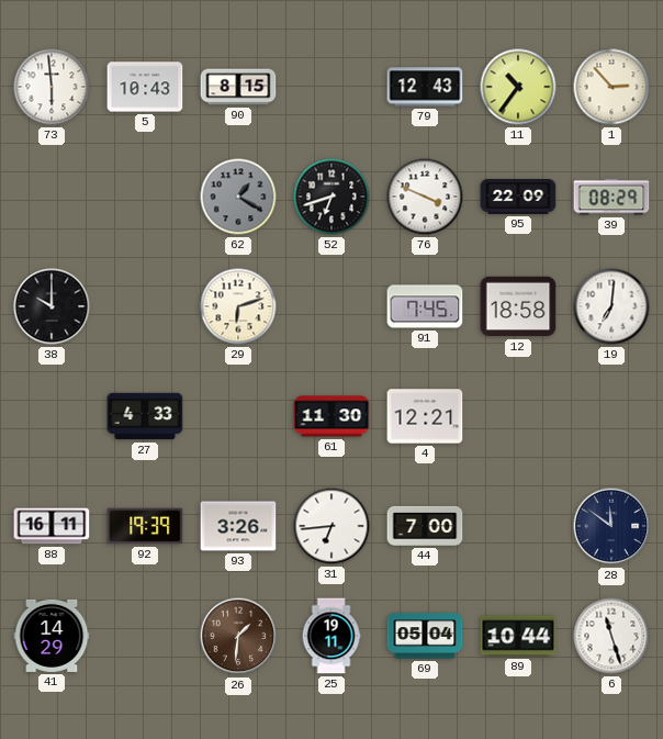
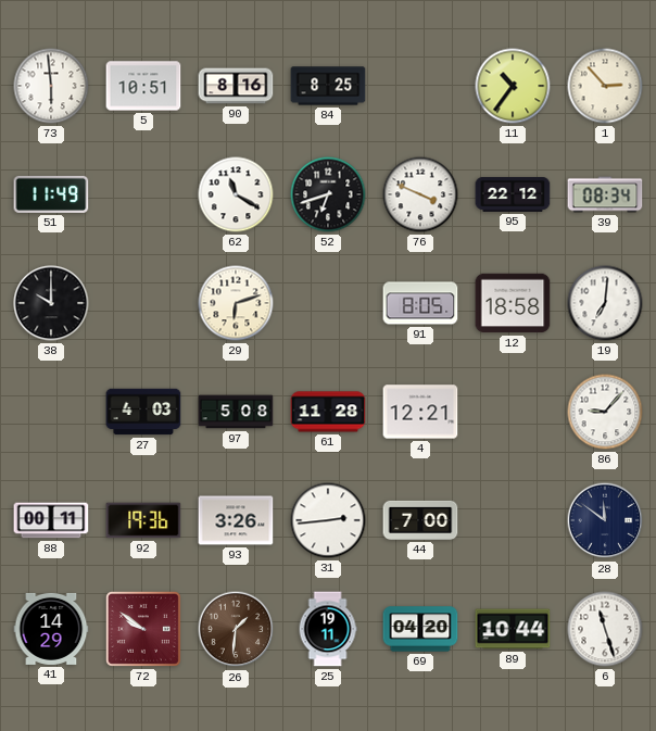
5: 10:43 -> 10:51 (143, 86)
90: 8:15 -> 8:16 (236, 86)
84: none -> 8:25 (328, 86)
79: 12:43 -> none (425, 87)
51: none -> 11:49 (51, 194)
62: 1:20 -> 11:20 (236, 194)
62 dial: grey -> white (236, 194)
95: 22:09 -> 22:12 (513, 194)
39: 08:29 -> 08:34 (605, 194)
91: 7:45 -> 8:05 (420, 303)
27: 4:33 -> 4:03 (143, 412)
97: none -> 5:08 (236, 412)
61: 11:30 -> 11:28 (328, 412)
86: none -> 9:07 (605, 412)
88: 16:11 -> 00:11 (51, 520)
92: 19:39 -> 19:36 (143, 520)
31: 6:44 -> 2:44 (328, 520)
72: none -> 9:51 (143, 629)
69: 05:04 -> 04:20 (420, 629)
